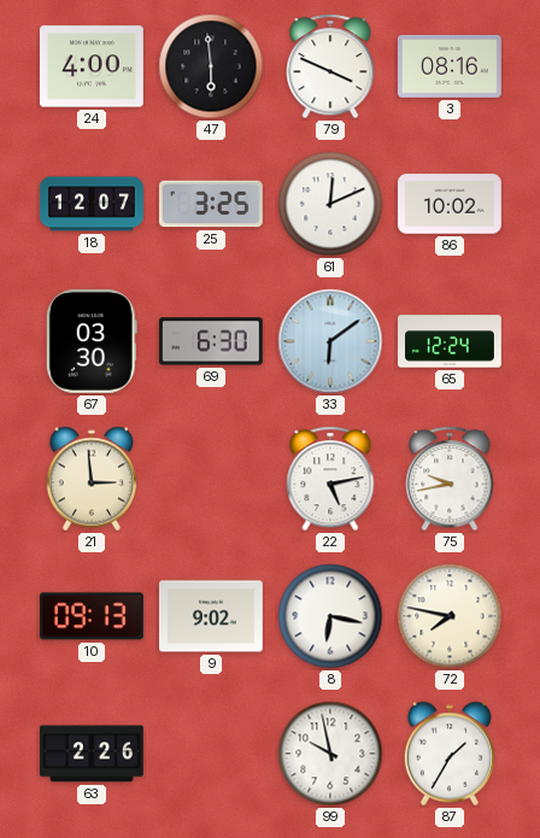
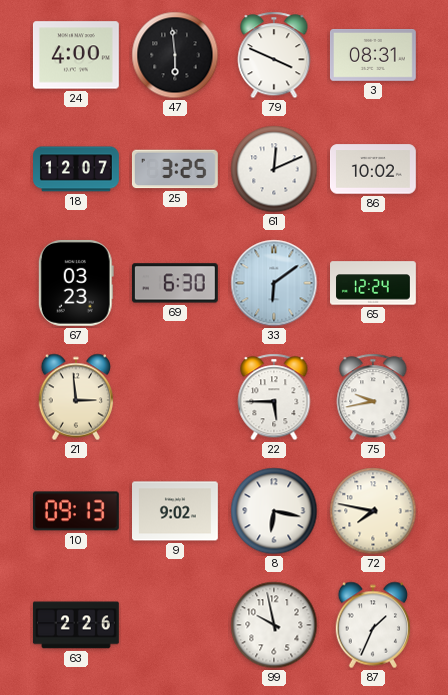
3: 08:16 -> 08:31 (373, 56)
67: 03:30 -> 03:23 (76, 283)
22: 5:13 -> 5:45 (274, 397)
87: 1:35 -> 1:34 (373, 625)
